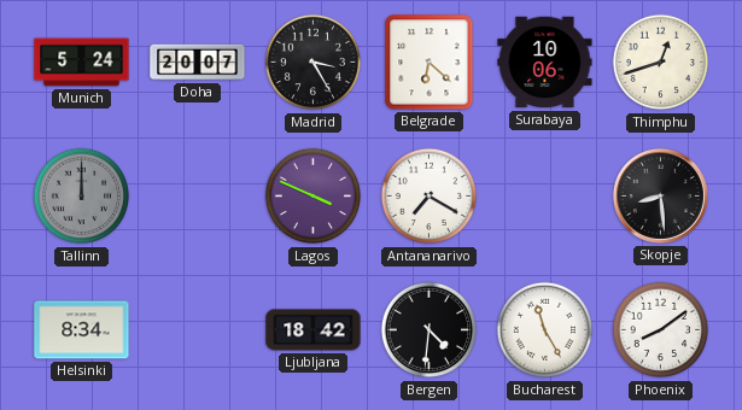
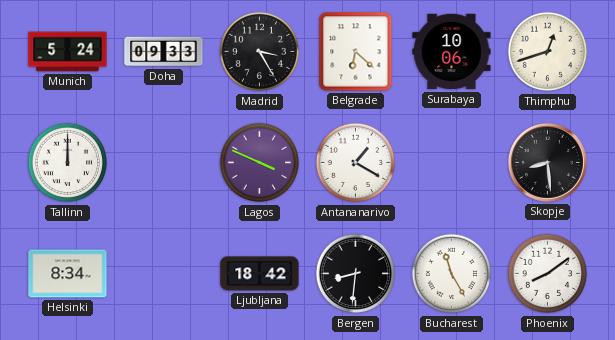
Doha: 20:07 -> 09:33 (164, 52)
Tallinn dial: grey -> white (68, 163)
Antananarivo: 7:20 -> 1:20 (356, 163)
Bergen: 4:31 -> 8:31 (356, 274)
